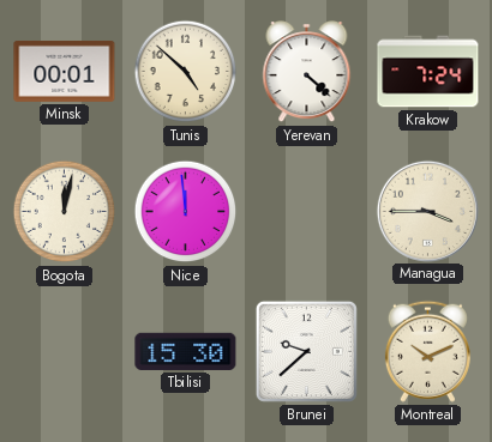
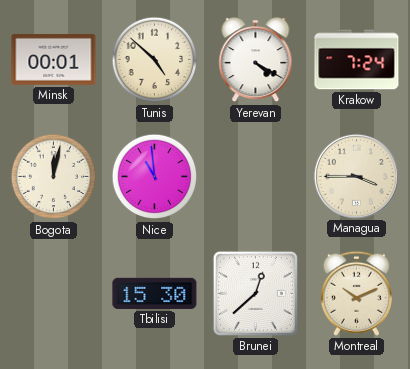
Yerevan: 4:22 -> 4:20 (256, 60)
Nice: 11:59 -> 10:59 (155, 177)
Brunei: 9:38 -> 12:38 (255, 293)
